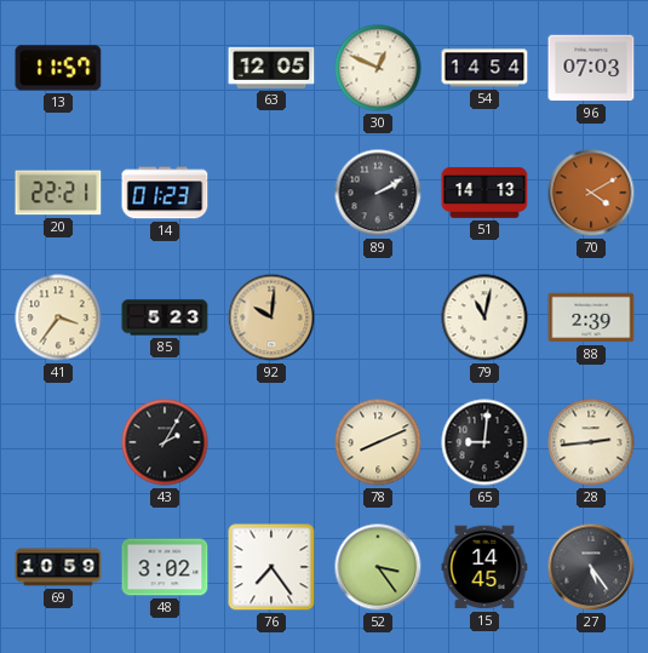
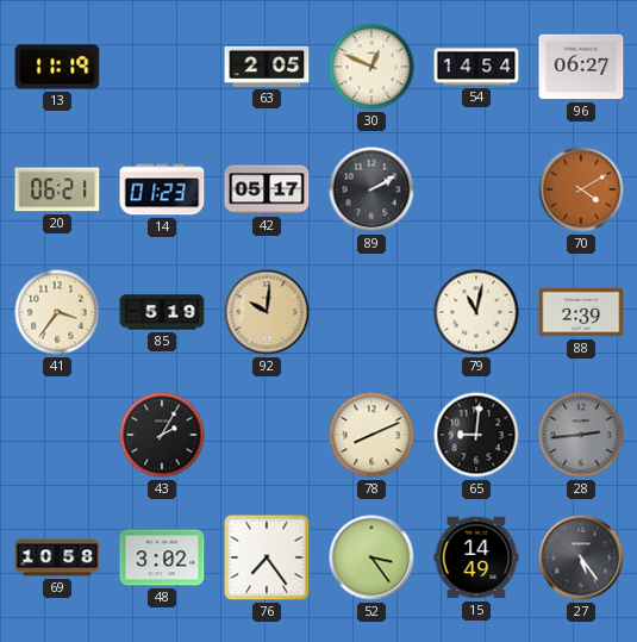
13: 11:57 -> 11:19 (57, 67)
63: 12:05 -> 2:05 (267, 67)
96: 07:03 -> 06:27 (581, 67)
20: 22:21 -> 06:21 (57, 189)
42: none -> 05:17 (267, 189)
51: 14:13 -> none (484, 194)
85: 5:23 -> 5:19 (162, 312)
28 dial: cream -> grey (581, 435)
69: 10:59 -> 10:58 (57, 557)
15: 14:45 -> 14:49 (476, 557)
